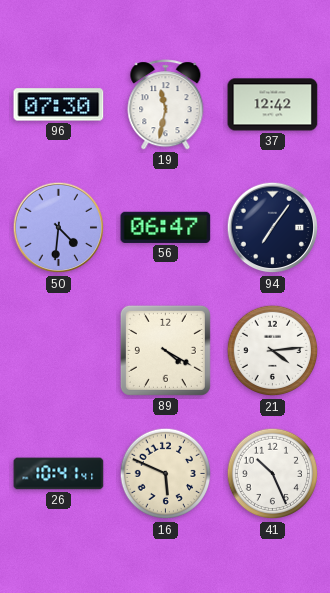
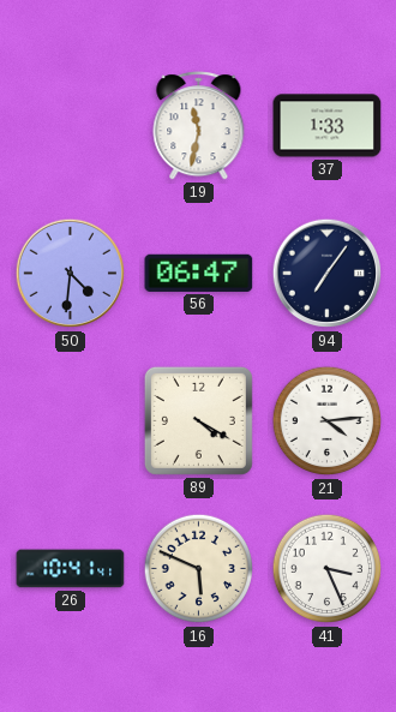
96: 07:30 -> none (59, 105)
37: 12:42 -> 1:33 (328, 126)
41: 10:26 -> 3:26 (328, 569)
